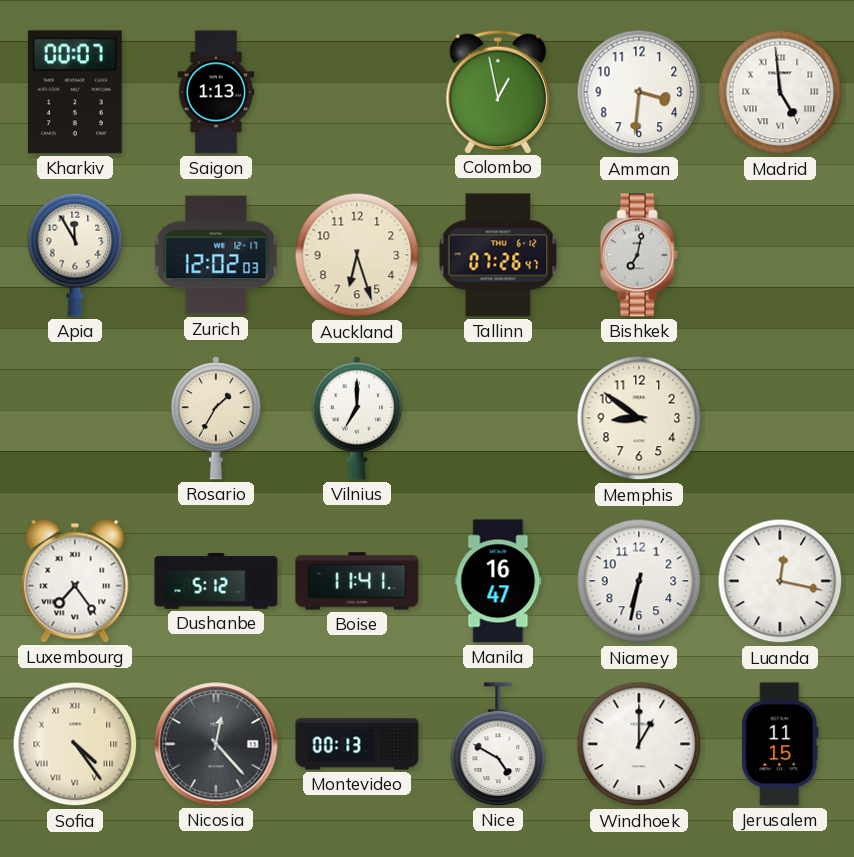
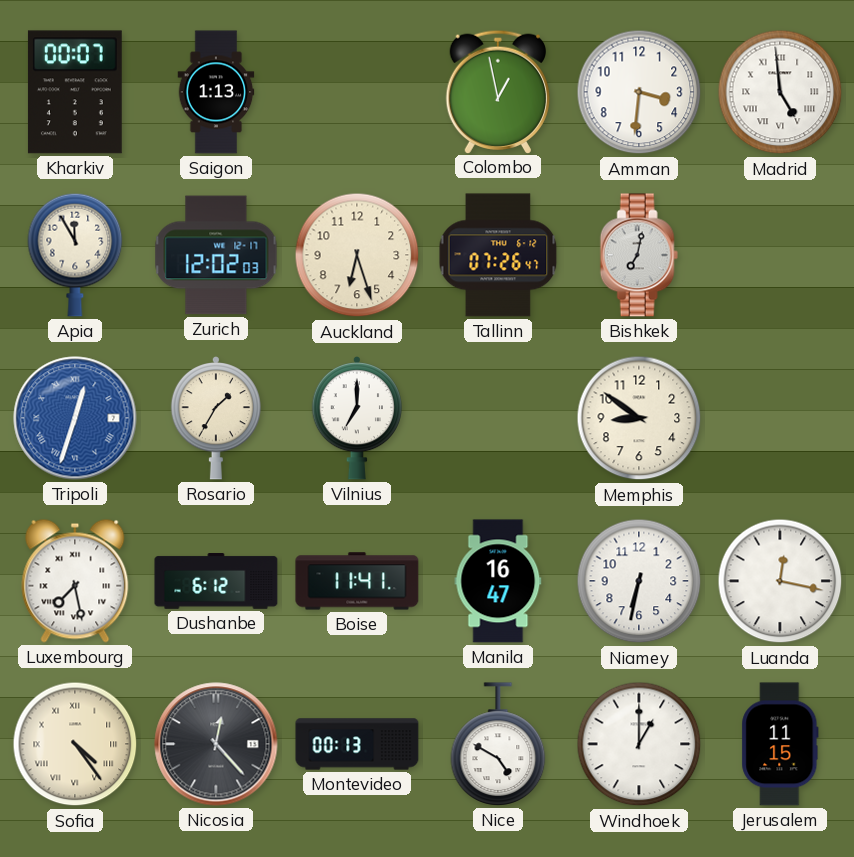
Tripoli: none -> 12:33 (75, 418)
Luxembourg: 7:24 -> 7:28 (75, 581)
Dushanbe: 5:12 -> 6:12 (216, 582)
